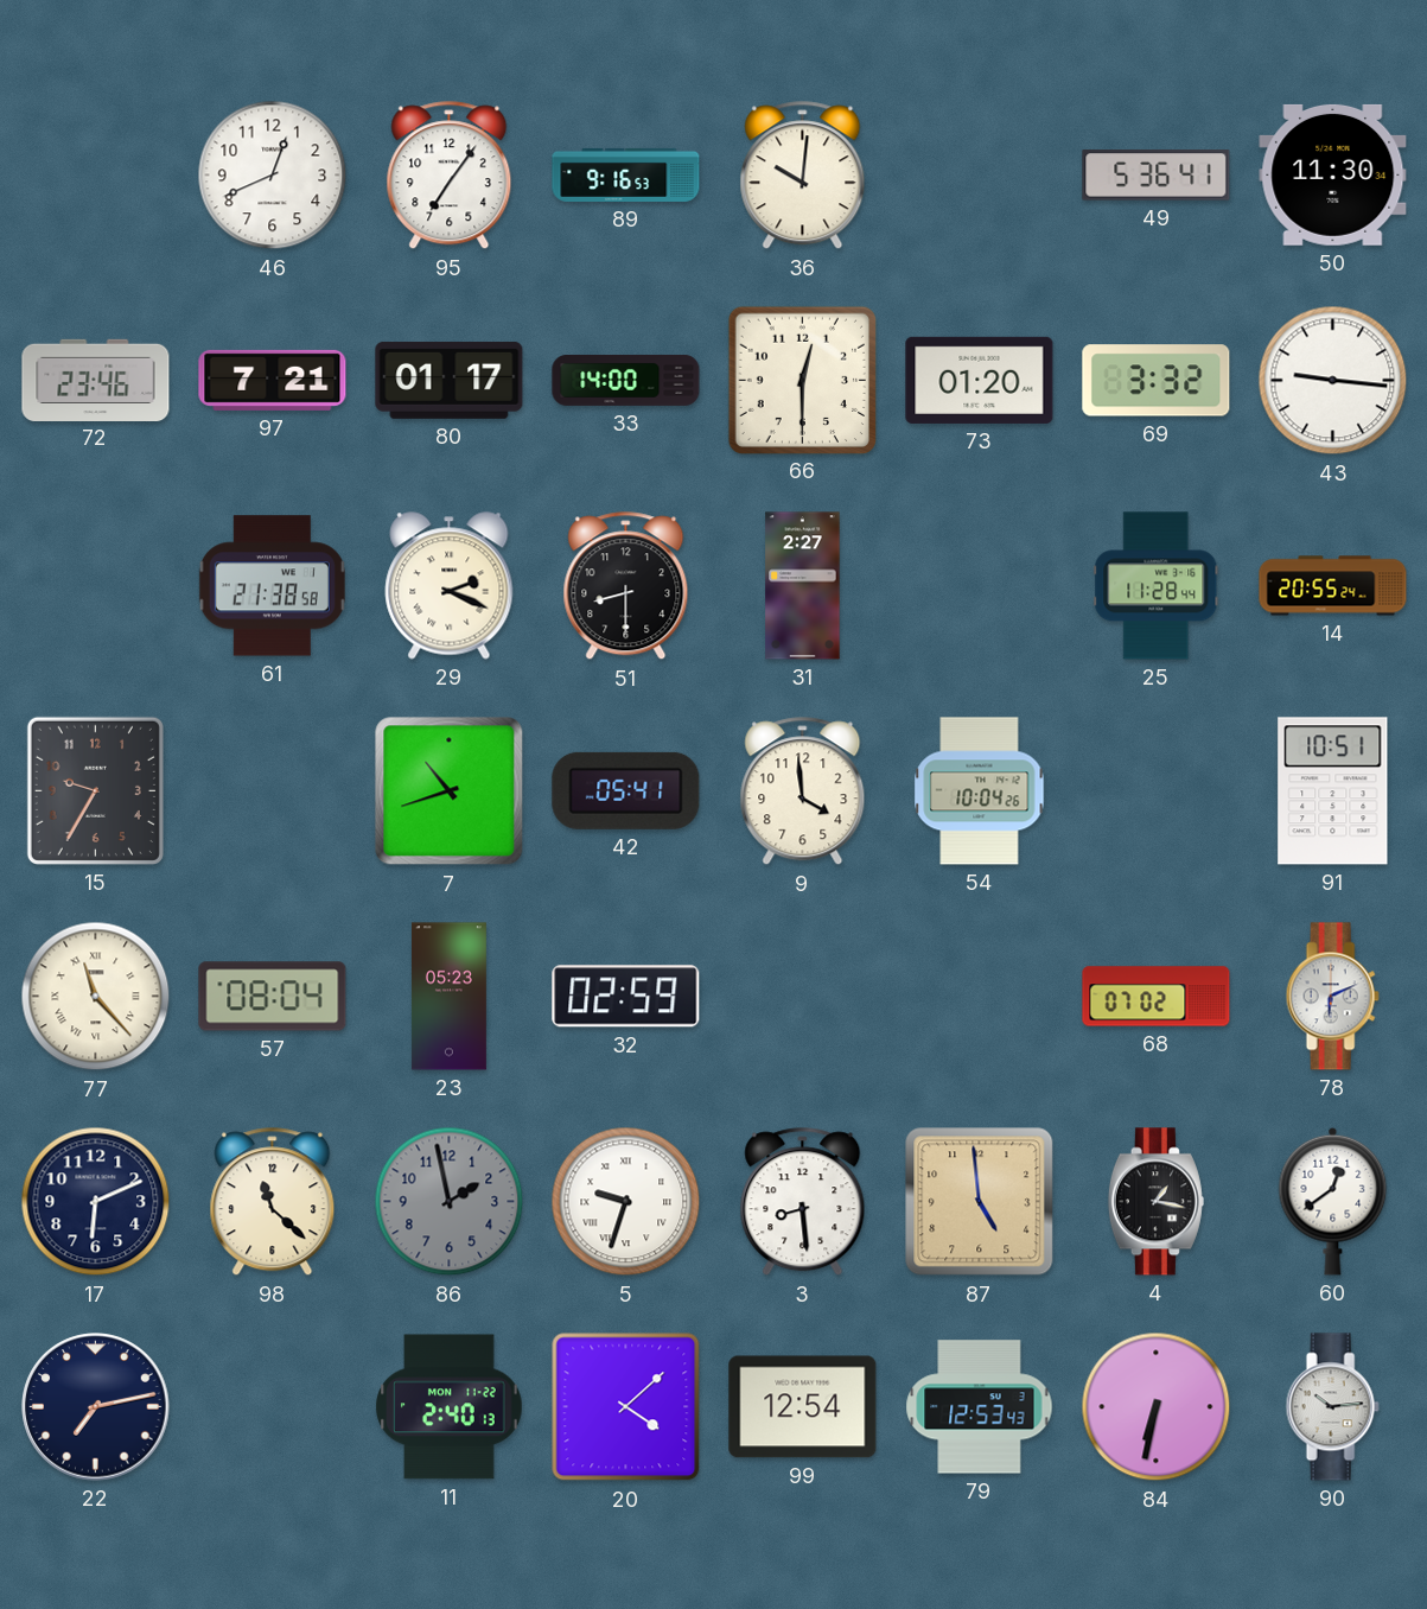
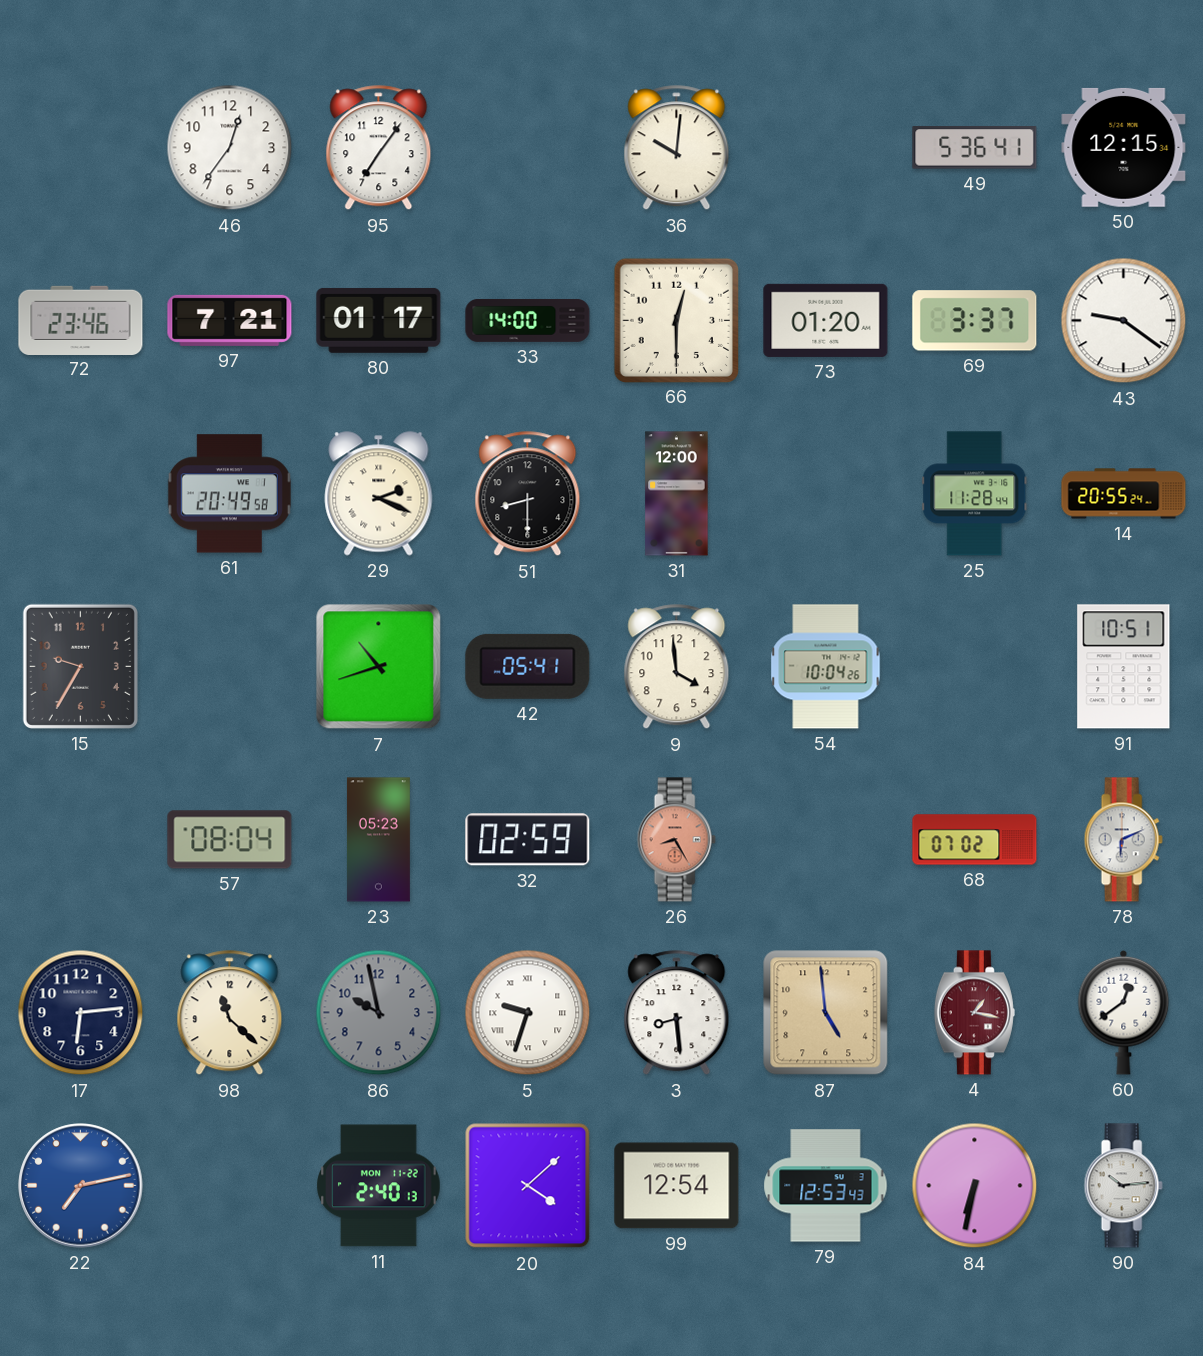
46: 12:41 -> 12:36 (230, 148)
89: 9:16 -> none (626, 174)
50: 11:30 -> 12:15 (1124, 147)
69: 3:32 -> 3:37 (975, 321)
43: 9:16 -> 9:21 (1124, 321)
61: 21:38 -> 20:49 (229, 494)
31: 2:27 -> 12:00 (677, 494)
77: 11:23 -> none (96, 997)
26: none -> 8:25 (676, 840)
17: 6:11 -> 6:14 (81, 1013)
86: 1:58 -> 9:58 (379, 1013)
4 dial: black -> burgundy (974, 1013)
22 dial: navy -> blue (81, 1186)
